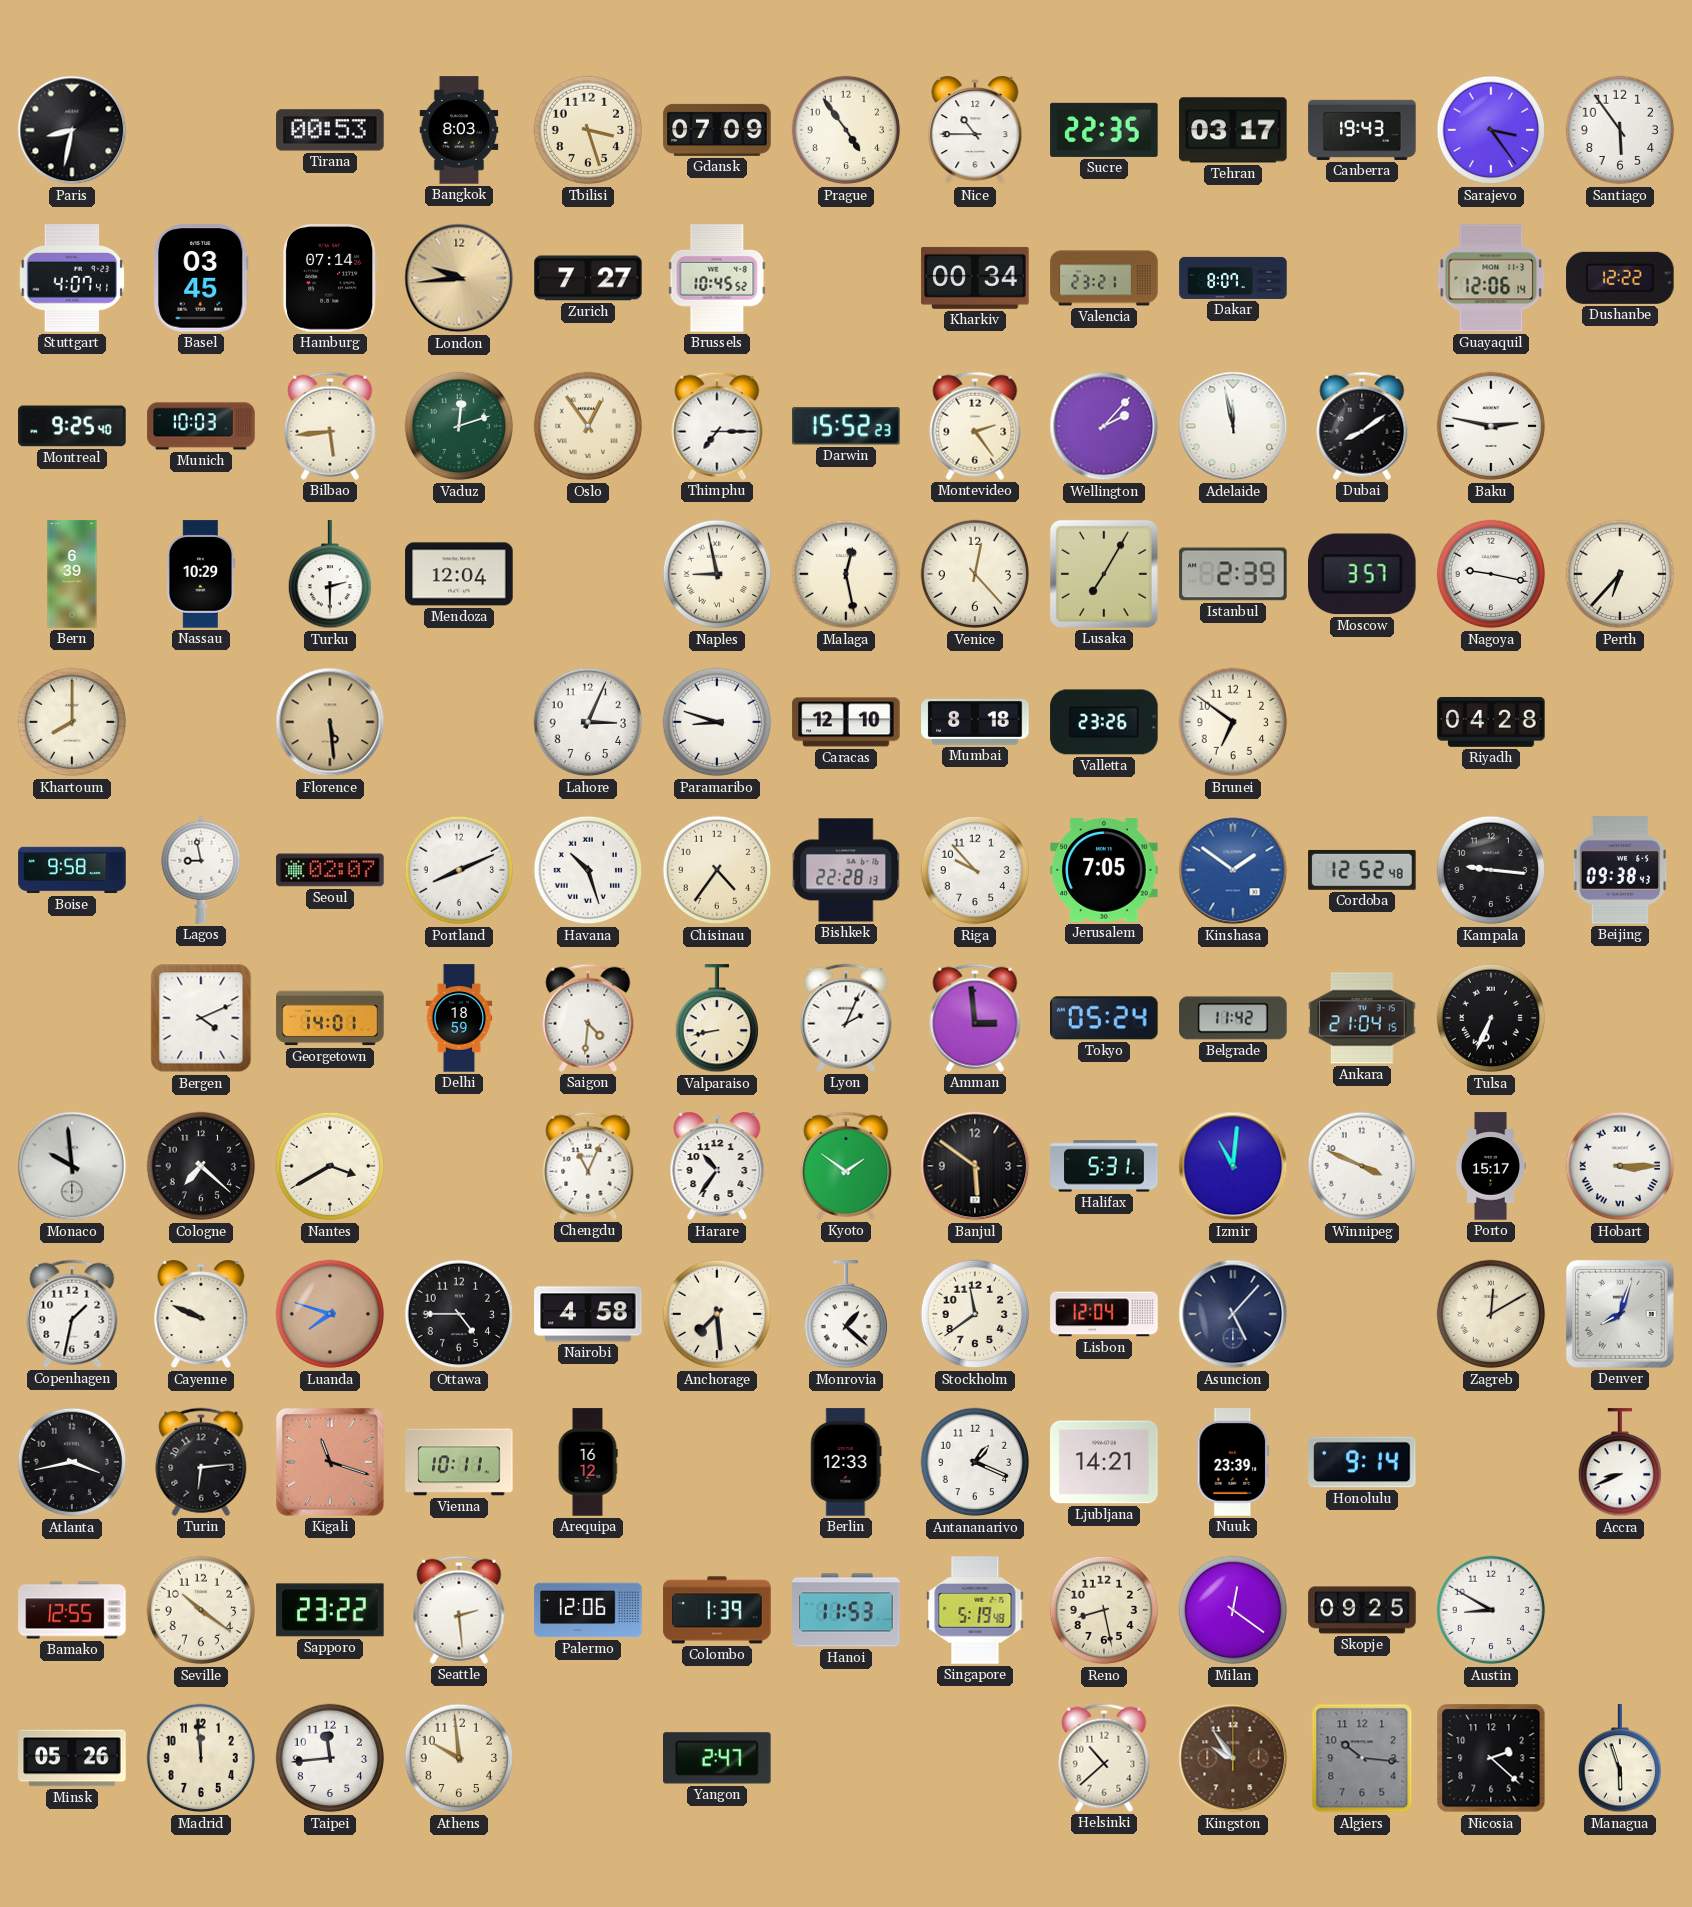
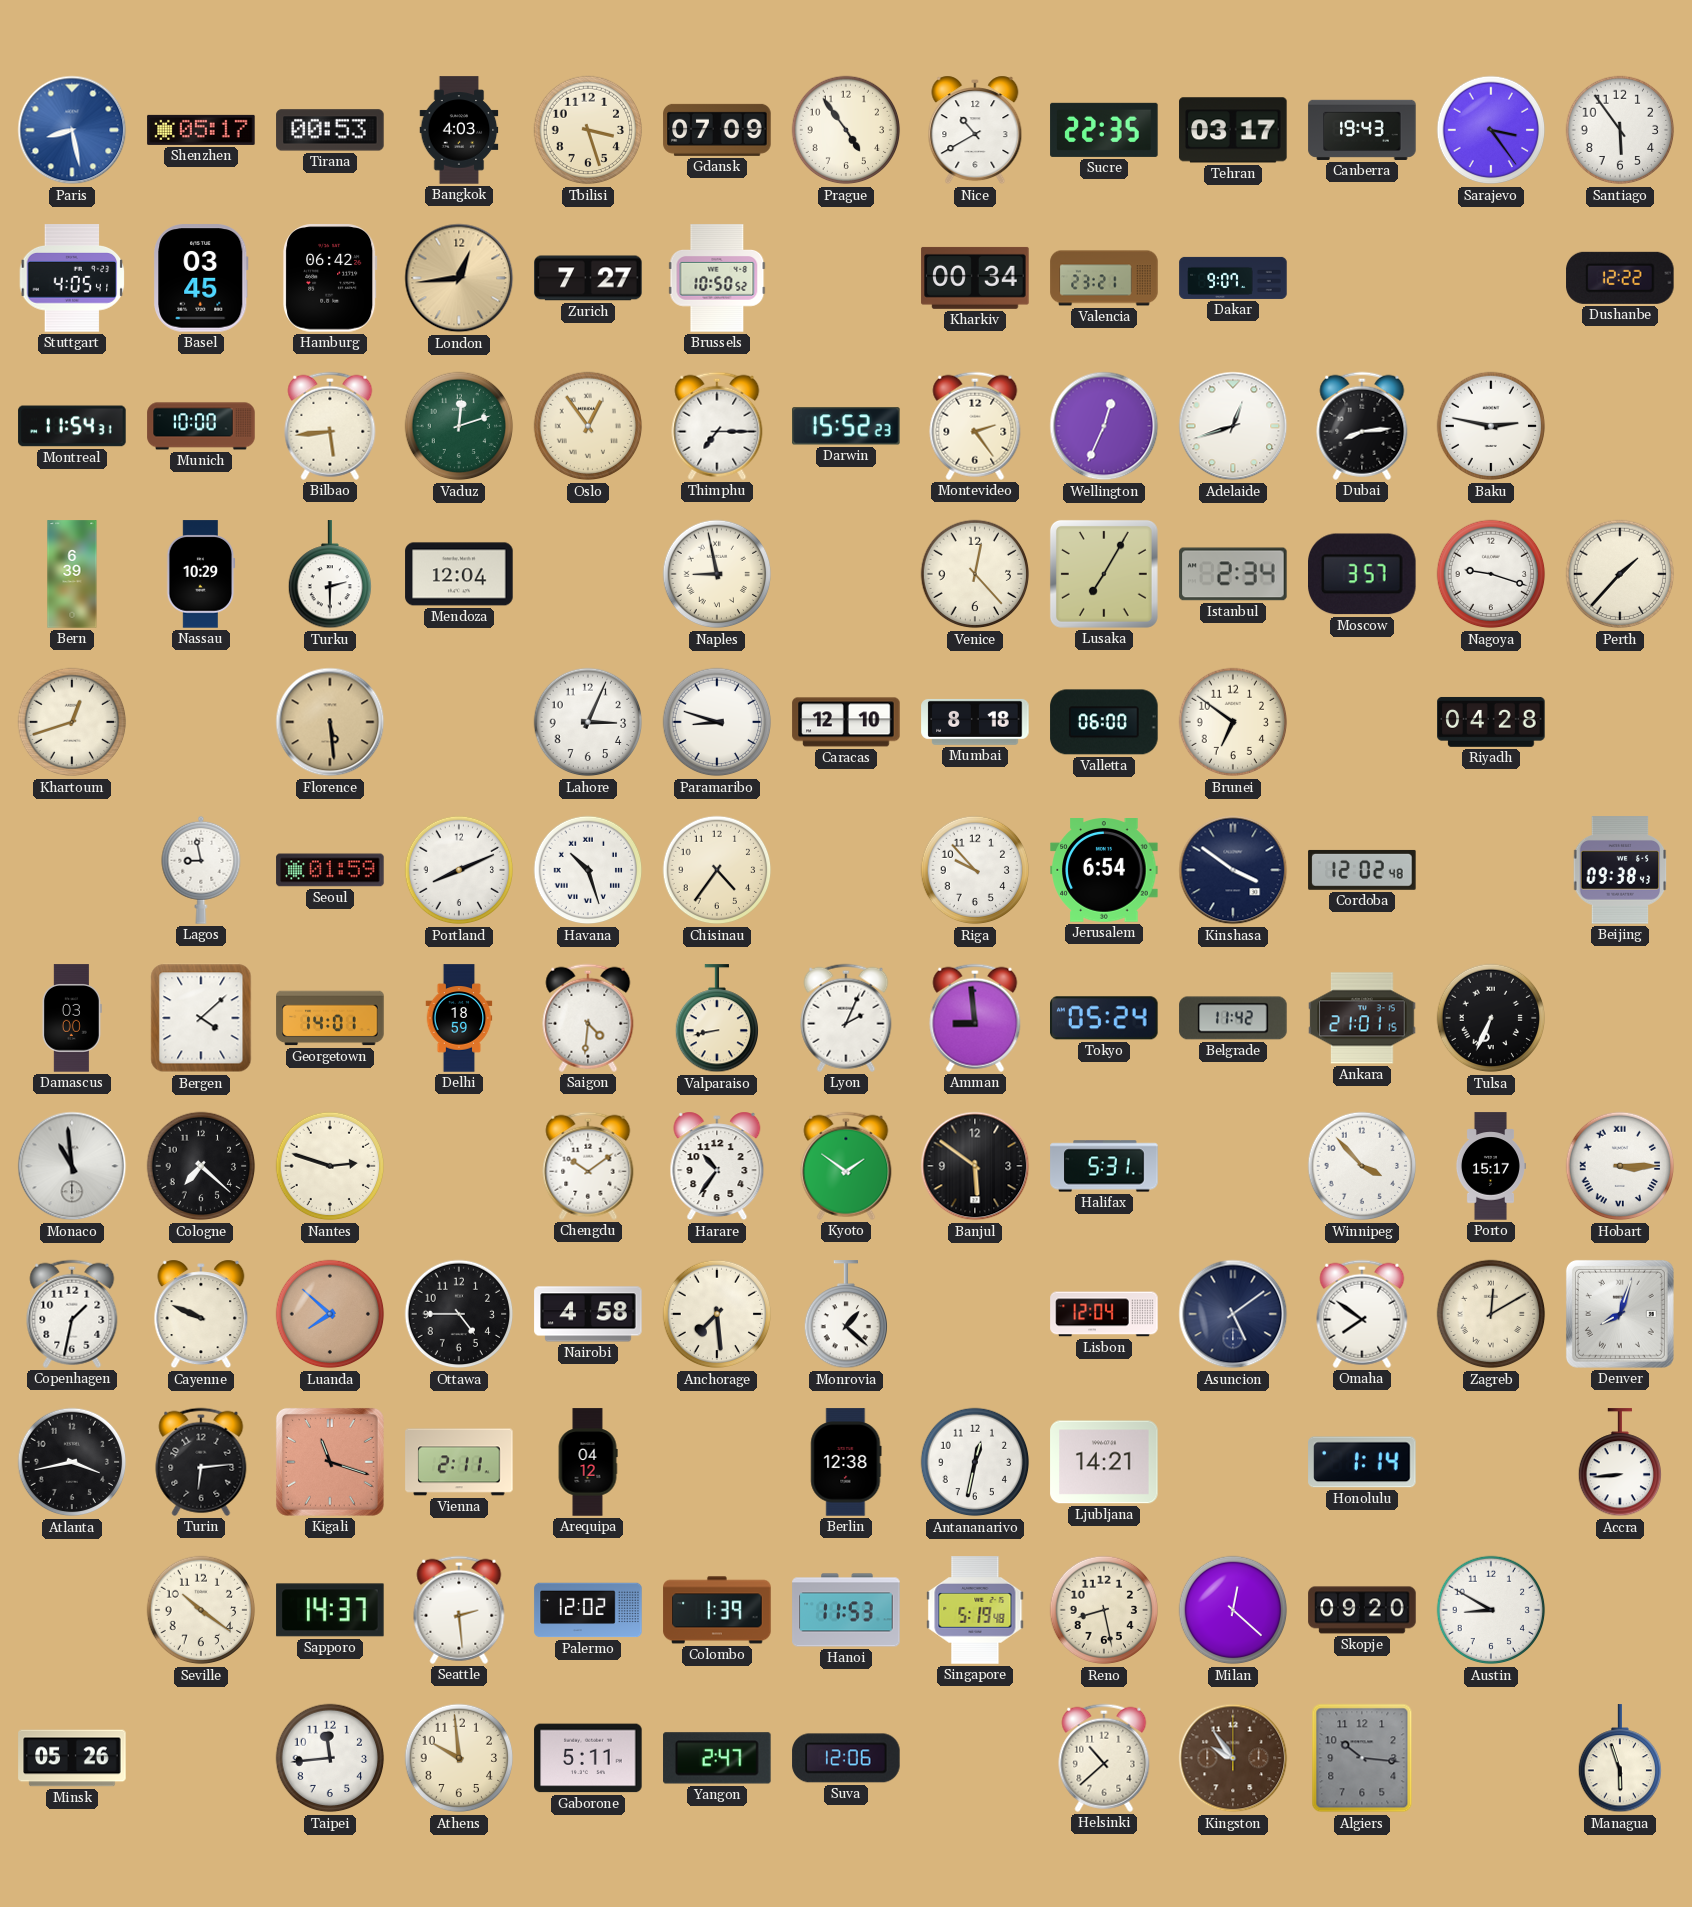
Paris: 8:32 -> 8:28 (72, 130)
Paris dial: black -> blue (72, 130)
Shenzhen: none -> 05:17 (201, 130)
Bangkok: 8:03 -> 4:03 (459, 130)
Nice: 10:45 -> 10:40 (975, 130)
Stuttgart: 4:07 -> 4:05 (72, 278)
Hamburg: 07:14 -> 06:42 (330, 278)
London: 9:44 -> 12:44 (459, 278)
Brussels: 10:45 -> 10:50 (717, 278)
Dakar: 8:07 -> 9:07 (1233, 278)
Guayaquil: 12:06 -> none (1491, 278)
Montreal: 9:25 -> 11:54 (72, 426)
Munich: 10:03 -> 10:00 (201, 426)
Wellington: 2:07 -> 12:34 (1104, 426)
Adelaide: 11:58 -> 12:42 (1233, 426)
Dubai: 8:09 -> 8:14 (1362, 426)
Malaga: 12:28 -> none (846, 574)
Istanbul: 2:39 -> 2:34 (1233, 574)
Nagoya: 9:17 -> 9:18 (1491, 574)
Perth: 6:37 -> 1:37 (1620, 574)
Khartoum: 8:00 -> 12:42 (72, 722)
Valletta: 23:26 -> 06:00 (1104, 722)
Boise: 9:58 -> none (72, 870)
Seoul: 02:07 -> 01:59 (330, 870)
Bishkek: 22:28 -> none (846, 870)
Jerusalem: 7:05 -> 6:54 (1104, 871)
Kinshasa: 1:51 -> 3:51 (1233, 870)
Kinshasa dial: blue -> navy (1233, 870)
Cordoba: 12:52 -> 12:02 (1362, 870)
Kampala: 9:16 -> none (1491, 870)
Damascus: none -> 03:00 (72, 1018)
Bergen: 4:11 -> 4:08 (201, 1018)
Amman: 2:59 -> 8:59 (975, 1018)
Ankara: 21:04 -> 21:01 (1362, 1018)
Monaco: 9:59 -> 10:59 (72, 1166)
Nantes: 3:40 -> 2:48 (330, 1166)
Chengdu: 11:04 -> 10:09 (588, 1166)
Izmir: 11:01 -> none (1233, 1166)
Winnipeg: 3:49 -> 3:53 (1362, 1166)
Luanda: 7:48 -> 7:52 (330, 1314)
Stockholm: 11:39 -> none (975, 1314)
Asuncion: 5:07 -> 5:09 (1233, 1314)
Omaha: none -> 7:51 (1362, 1314)
Vienna: 10:11 -> 2:11 (459, 1462)
Arequipa: 16:12 -> 04:12 (588, 1462)
Berlin: 12:33 -> 12:38 (846, 1462)
Antananarivo: 1:19 -> 12:32 (975, 1462)
Nuuk: 23:39 -> none (1233, 1462)
Honolulu: 9:14 -> 1:14 (1362, 1462)
Accra: 8:41 -> 8:44 (1619, 1463)
Bamako: 12:55 -> none (72, 1610)
Sapporo: 23:22 -> 14:37 (330, 1610)
Palermo: 12:06 -> 12:02 (588, 1610)
Milan: 12:21 -> 12:22 (1233, 1610)
Skopje: 09:25 -> 09:20 (1362, 1610)
Madrid: 11:59 -> none (201, 1758)
Gaborone: none -> 5:11 (588, 1758)
Suva: none -> 12:06 (846, 1758)
Nicosia: 2:22 -> none (1491, 1758)
